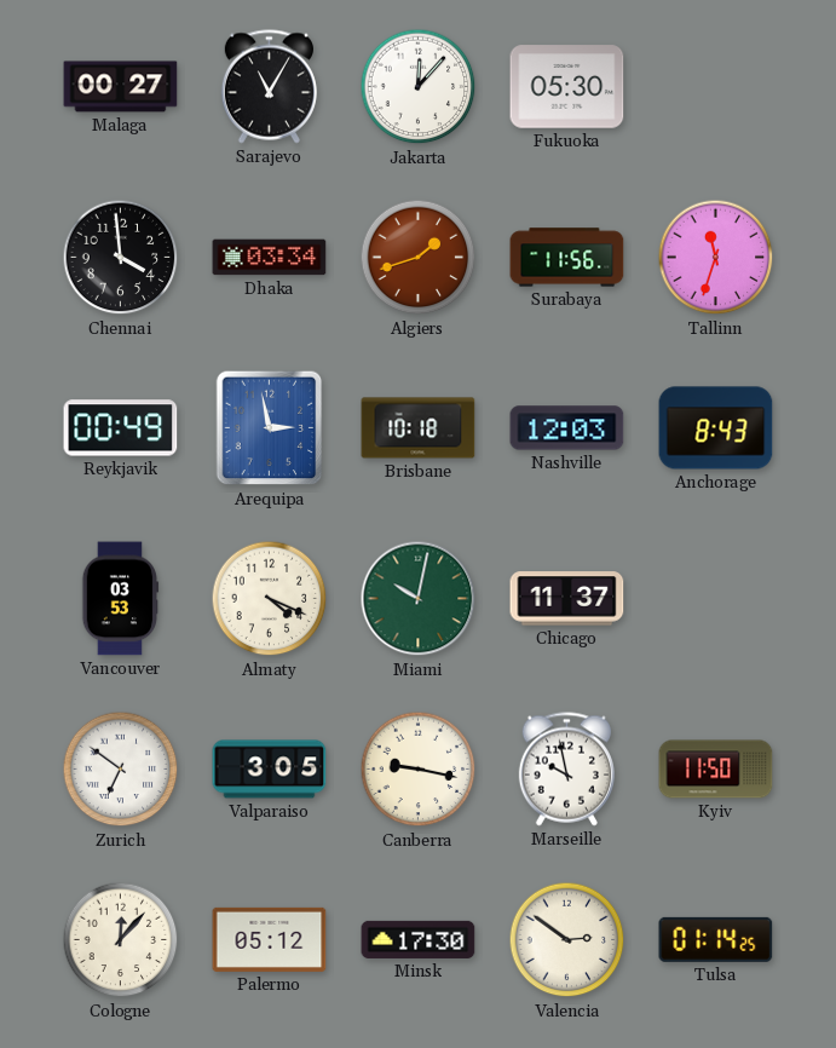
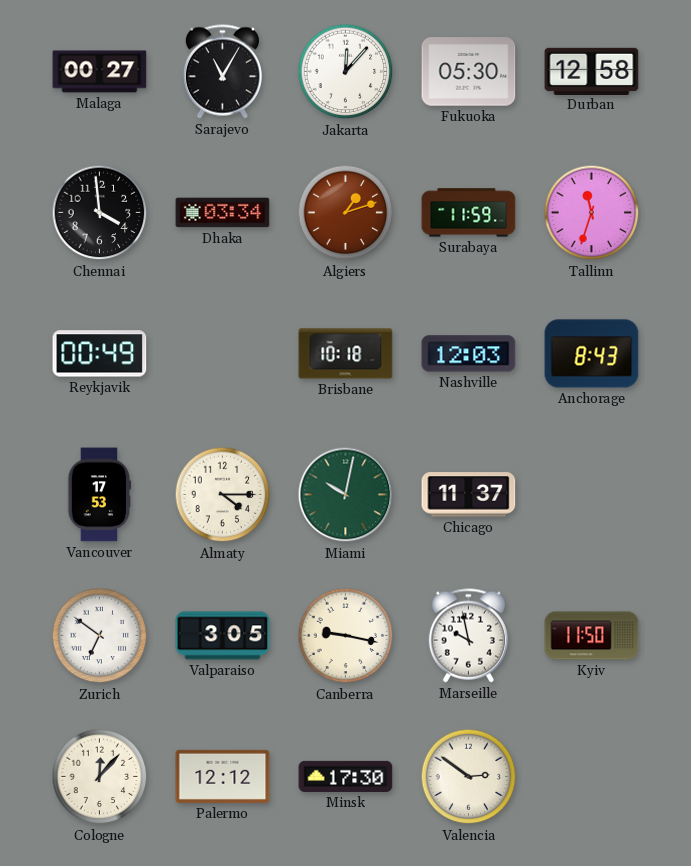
Durban: none -> 12:58 (592, 71)
Algiers: 1:42 -> 1:12 (346, 213)
Surabaya: 11:56 -> 11:59 (469, 213)
Arequipa: 2:58 -> none (270, 428)
Vancouver: 03:53 -> 17:53 (100, 495)
Almaty: 4:19 -> 4:15 (223, 495)
Palermo: 05:12 -> 12:12 (223, 776)
Tulsa: 01:14 -> none (716, 939)
